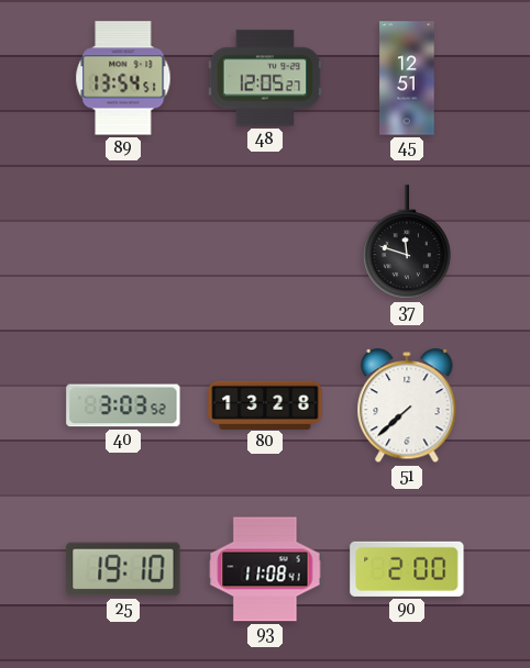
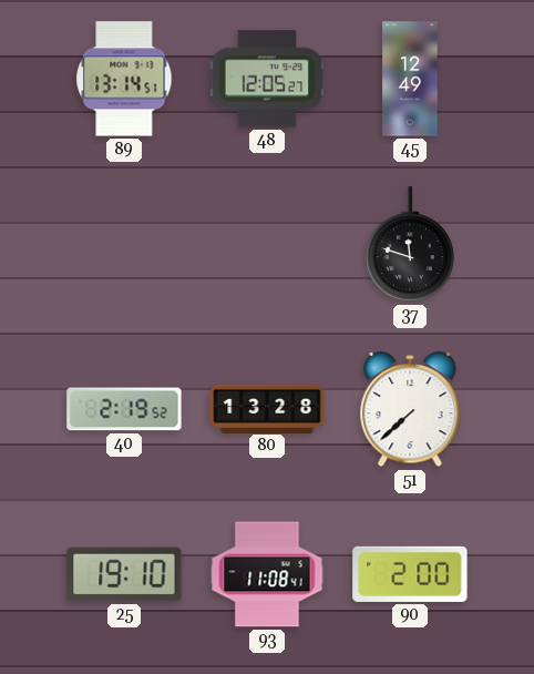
89: 13:54 -> 13:14 (124, 79)
45: 12:51 -> 12:49 (410, 79)
40: 3:03 -> 2:19 (124, 409)
